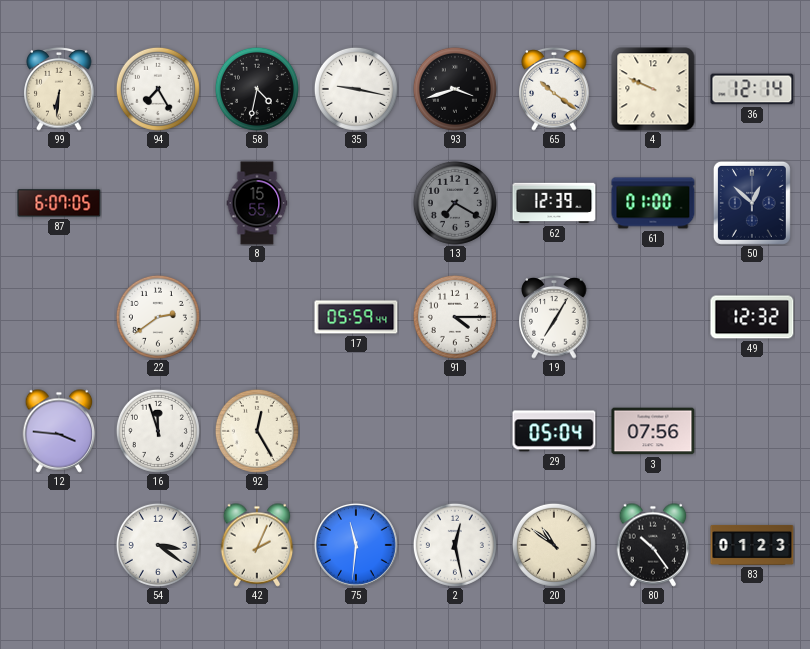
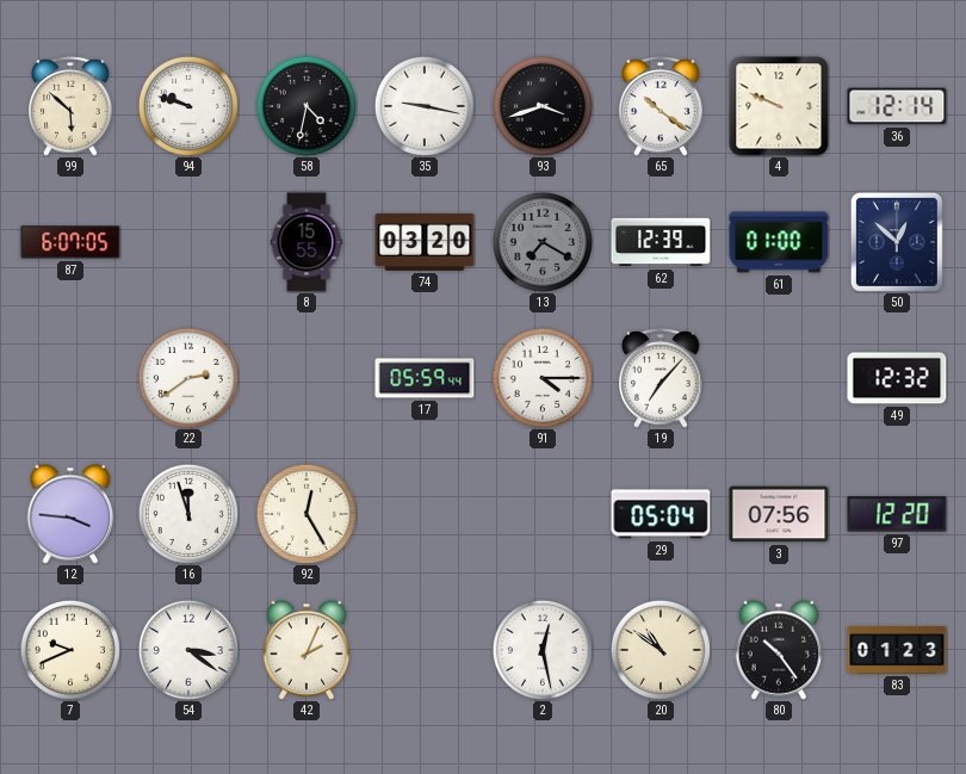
99: 6:31 -> 5:52 (70, 106)
94: 7:25 -> 9:48 (188, 106)
74: none -> 03:20 (425, 242)
19: 7:05 -> 7:07 (661, 378)
97: none -> 12:20 (897, 514)
7: none -> 9:41 (70, 650)
75: 11:31 -> none (356, 545)
